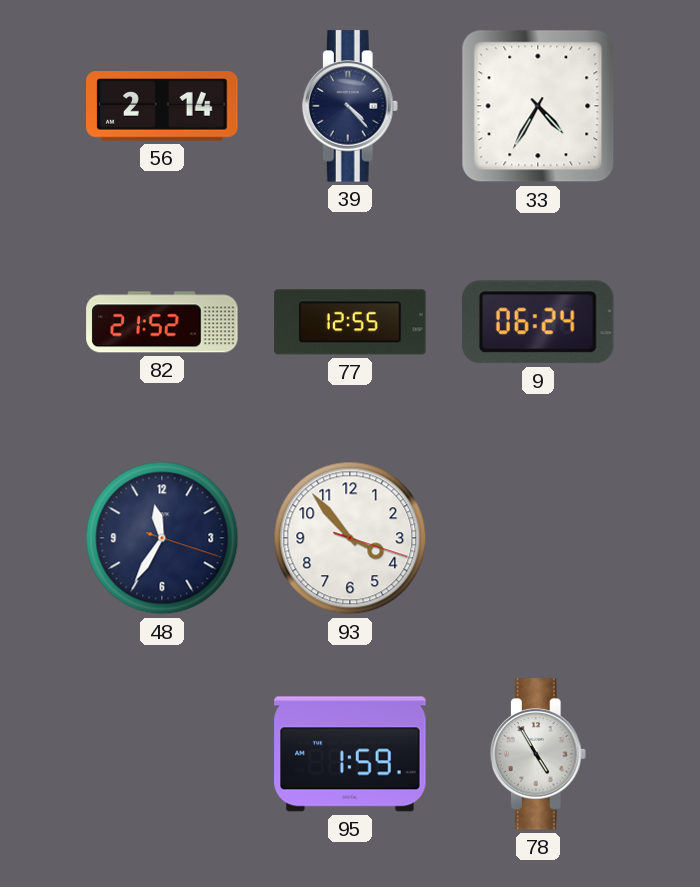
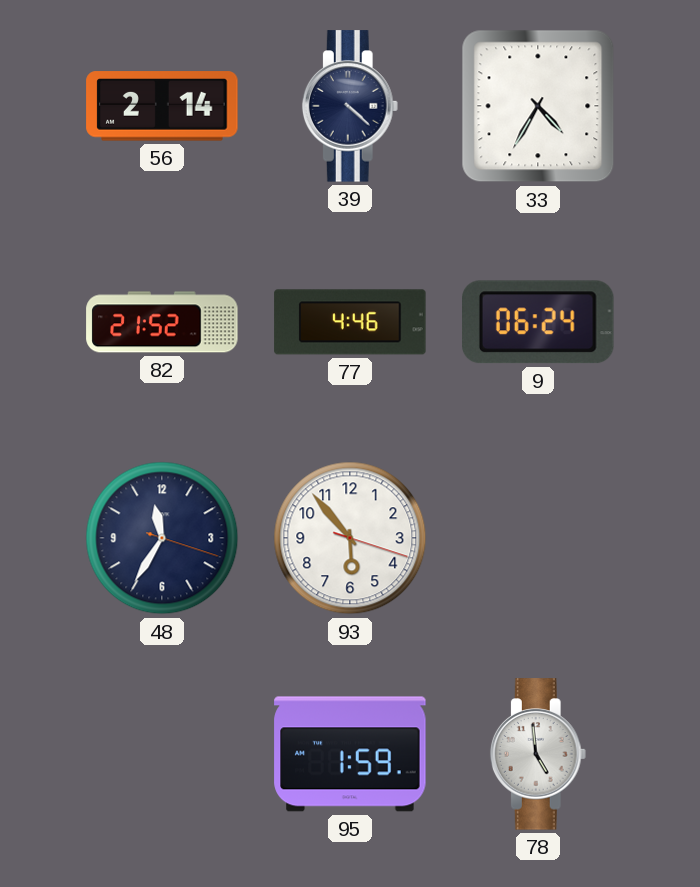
39: 4:23 -> 4:22 (350, 106)
77: 12:55 -> 4:46 (350, 322)
93: 3:53 -> 5:53 (350, 538)
78: 4:55 -> 4:59 (538, 754)
